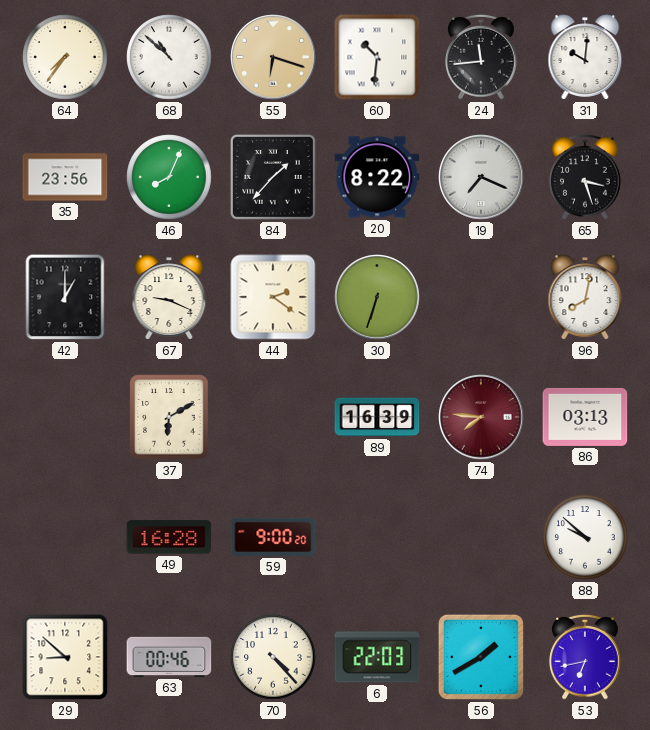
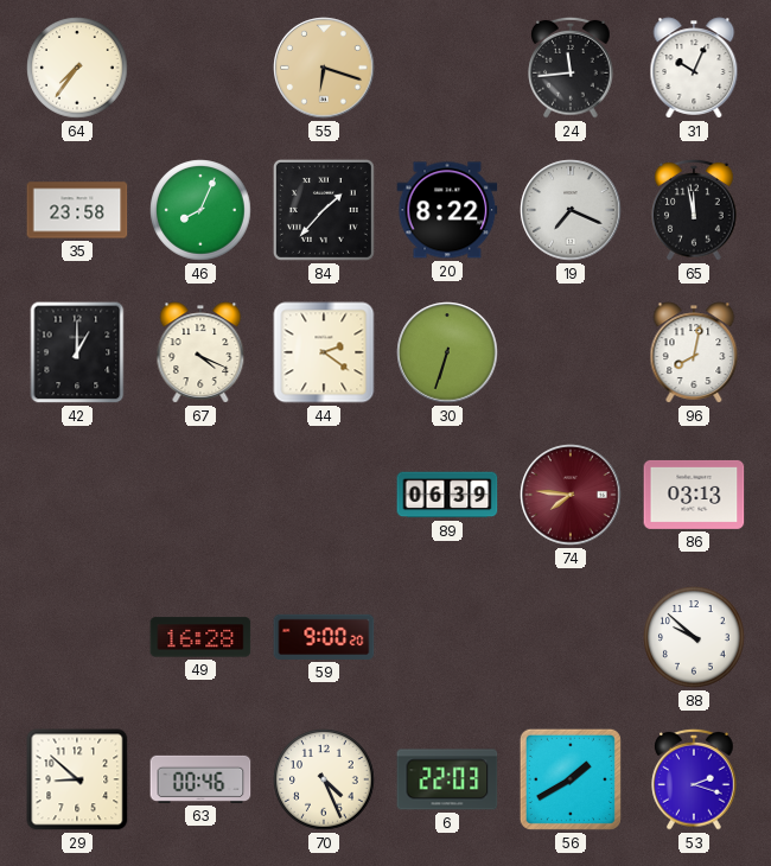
68: 10:52 -> none (169, 57)
60: 10:31 -> none (377, 57)
31: 10:01 -> 10:04 (694, 68)
35: 23:56 -> 23:58 (77, 210)
65: 3:27 -> 11:58 (694, 210)
67: 9:19 -> 4:19 (200, 352)
37: 6:10 -> none (169, 417)
89: 16:39 -> 06:39 (447, 495)
70: 4:23 -> 4:26 (324, 779)
53: 6:43 -> 2:18 (694, 779)
